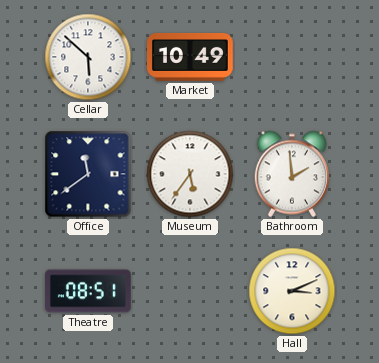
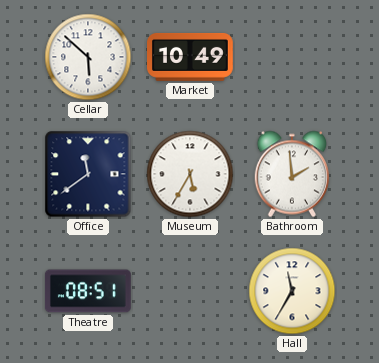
Museum: 5:36 -> 5:35 (190, 174)
Hall: 3:11 -> 11:35 (292, 291)
